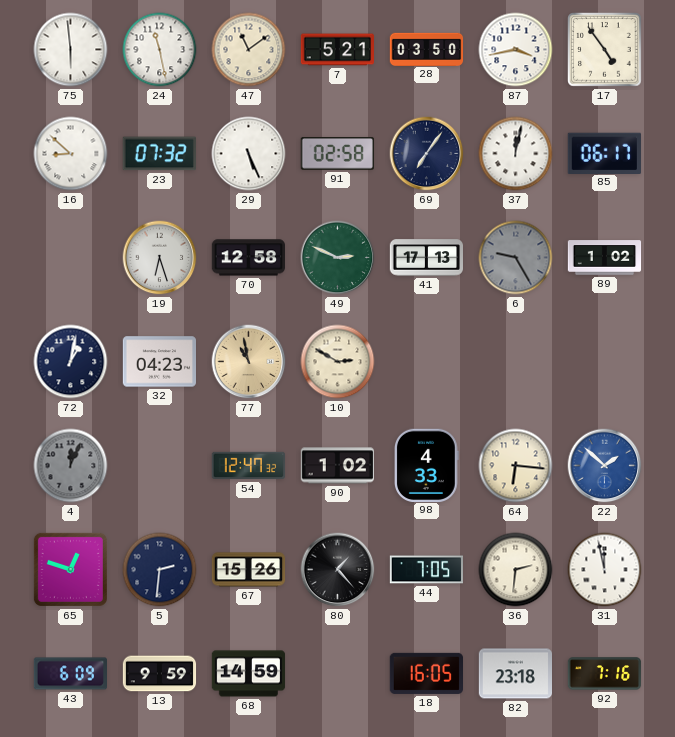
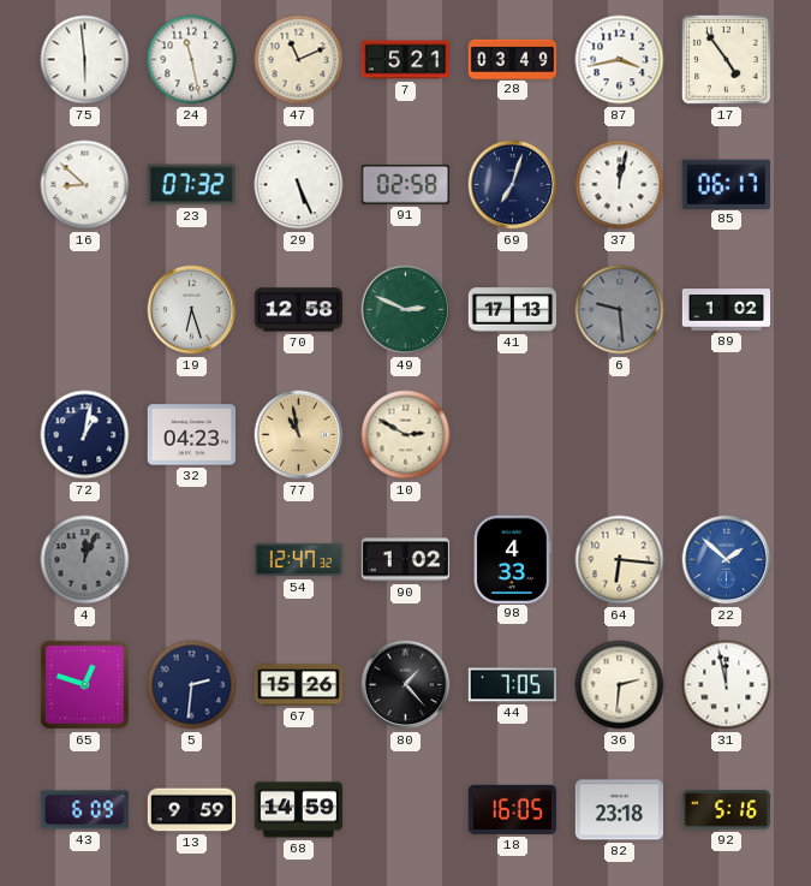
47: 11:09 -> 11:11 (299, 60)
28: 03:50 -> 03:49 (513, 59)
69: 7:06 -> 7:03 (513, 185)
6: 9:25 -> 9:29 (620, 310)
92: 7:16 -> 5:16 (727, 810)
